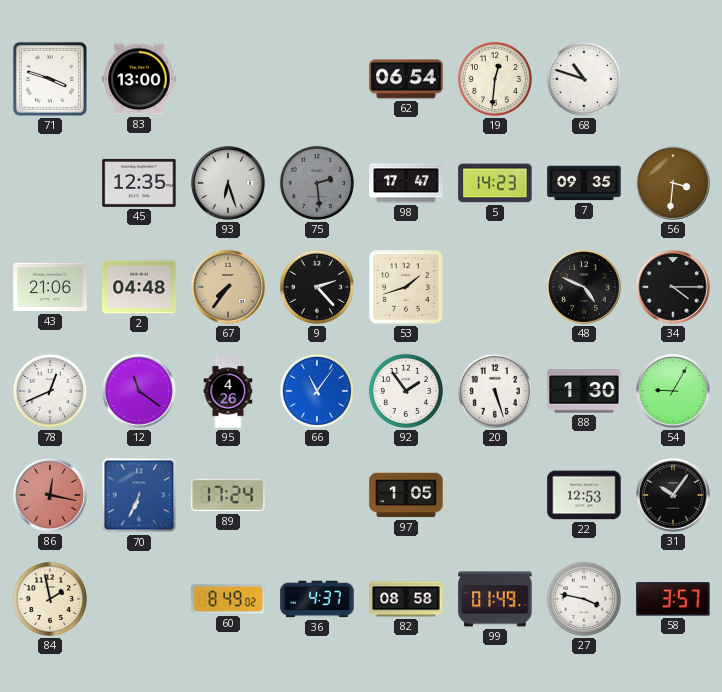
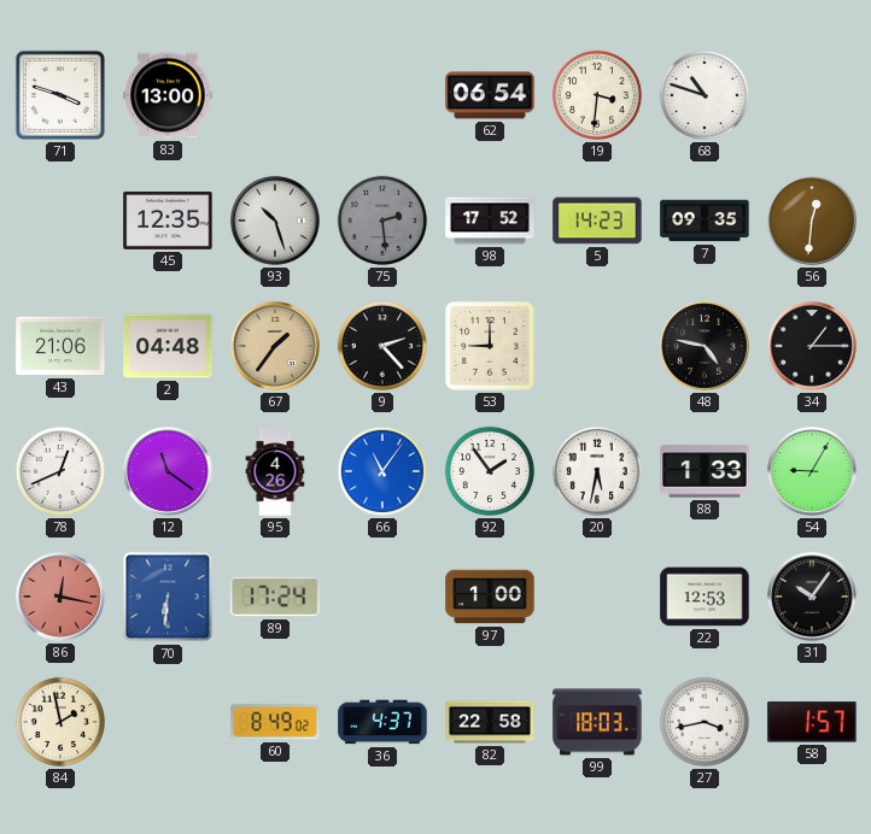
19: 12:31 -> 3:31 (597, 95)
93: 6:27 -> 10:27 (275, 221)
98: 17:47 -> 17:52 (490, 221)
56: 3:31 -> 12:31 (812, 221)
67: 7:36 -> 1:36 (275, 346)
53: 1:42 -> 9:00 (490, 346)
48: 4:49 -> 4:47 (705, 346)
34: 4:15 -> 1:15 (812, 346)
20: 5:27 -> 5:32 (597, 471)
88: 1:30 -> 1:33 (705, 471)
70: 6:34 -> 6:31 (168, 597)
97: 1:05 -> 1:00 (490, 597)
82: 08:58 -> 22:58 (490, 722)
99: 01:49 -> 18:03 (597, 722)
27: 3:47 -> 3:43 (705, 722)
58: 3:57 -> 1:57 (812, 722)
